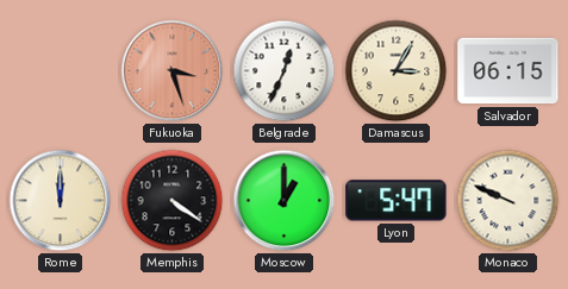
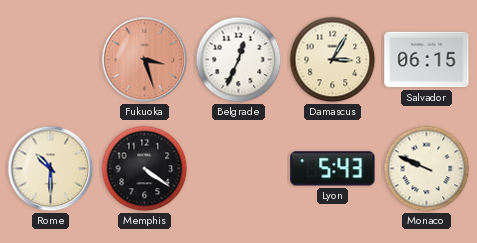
Rome: 12:00 -> 10:30 (51, 169)
Moscow: 1:00 -> none (285, 201)
Lyon: 5:47 -> 5:43 (333, 169)
